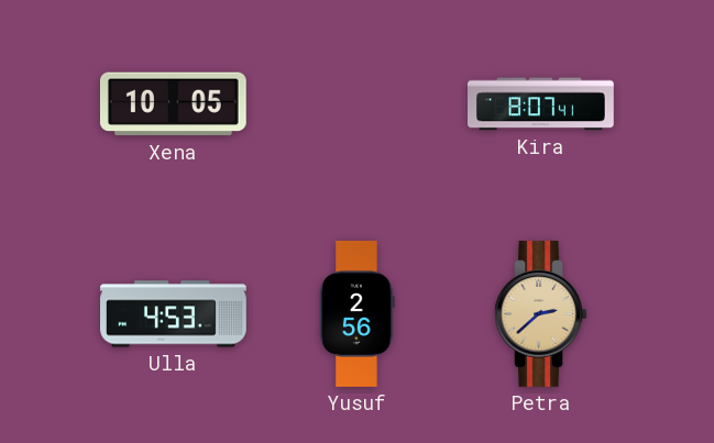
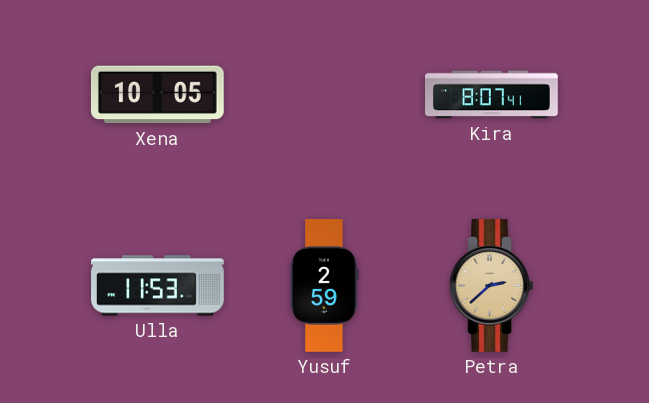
Ulla: 4:53 -> 11:53 (158, 286)
Yusuf: 2:56 -> 2:59 (325, 286)
